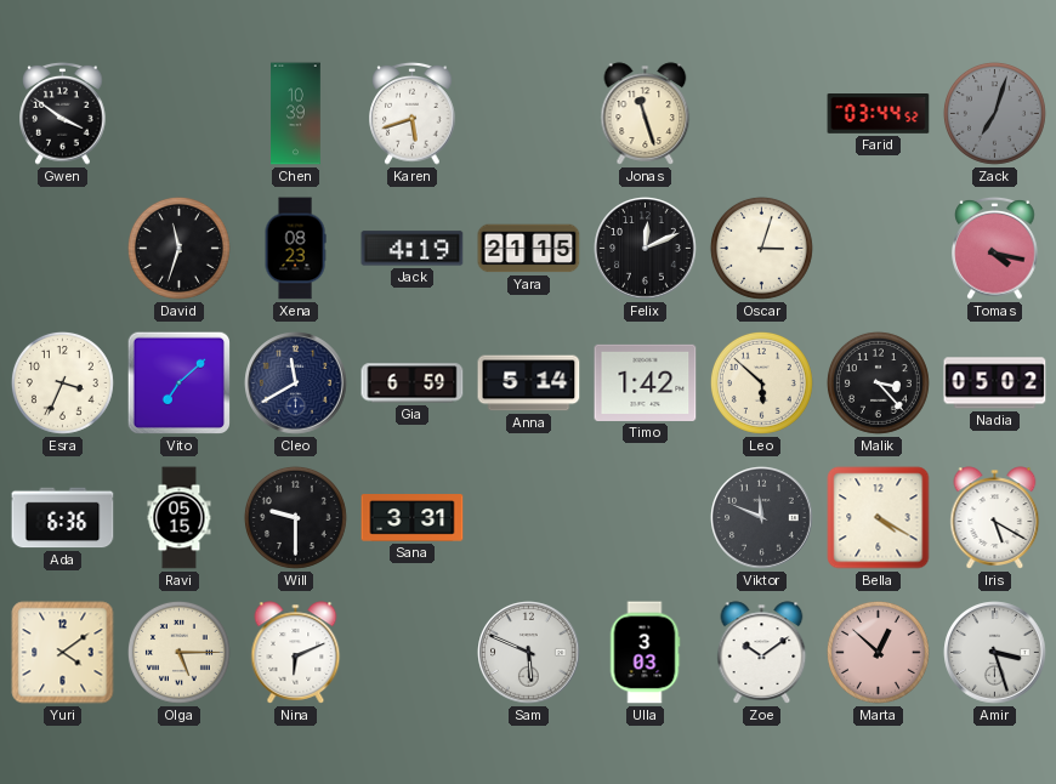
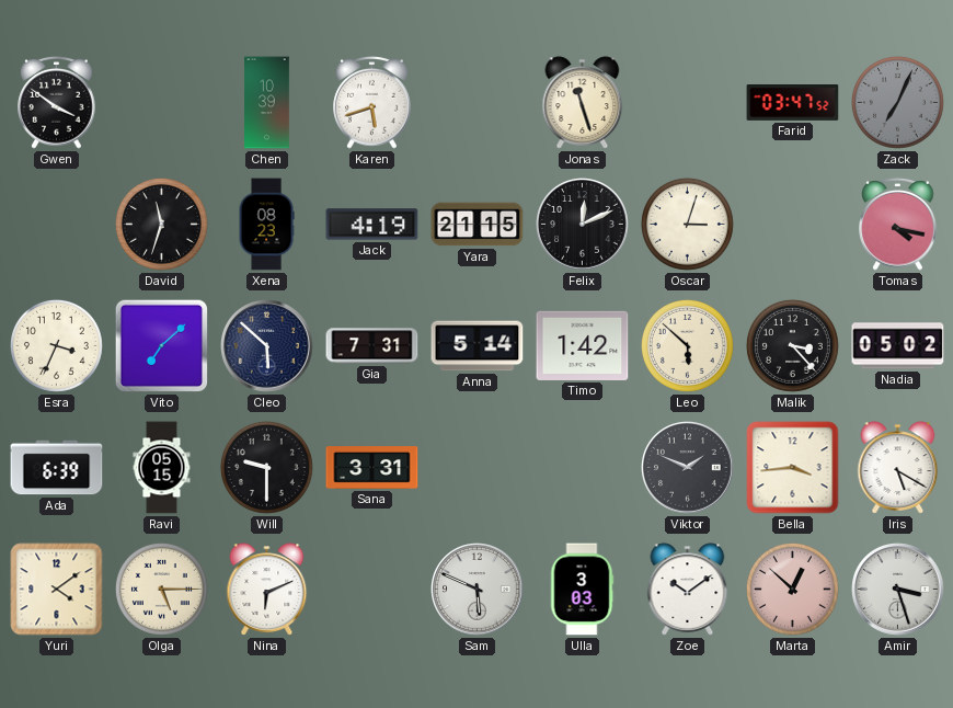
Farid: 03:44 -> 03:47 (793, 103)
Zack: 7:03 -> 7:04 (897, 102)
Cleo: 11:40 -> 5:52 (267, 346)
Gia: 6:59 -> 7:31 (372, 346)
Ada: 6:36 -> 6:39 (57, 468)
Viktor: 11:49 -> 1:49 (688, 468)
Bella: 4:20 -> 3:44 (793, 468)
